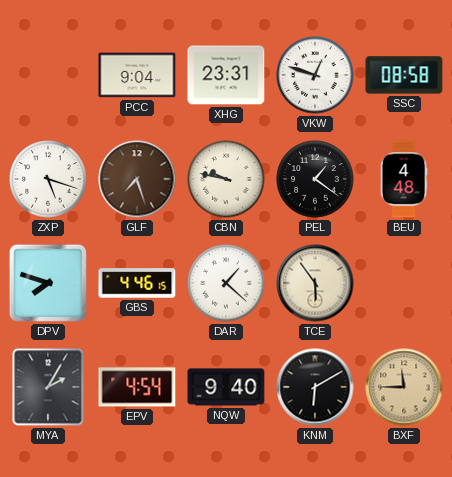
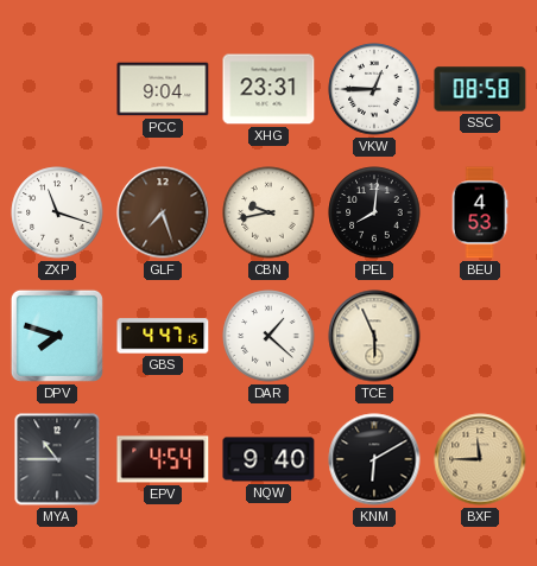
VKW: 12:48 -> 12:45 (374, 89)
ZXP: 5:18 -> 11:18 (57, 212)
CBN: 9:47 -> 9:43 (268, 212)
PEL: 1:21 -> 8:01 (374, 212)
BEU: 4:48 -> 4:53 (480, 212)
GBS: 4:46 -> 4:47 (163, 336)
TCE: 5:54 -> 5:56 (374, 336)
MYA: 2:05 -> 10:45 (57, 459)
